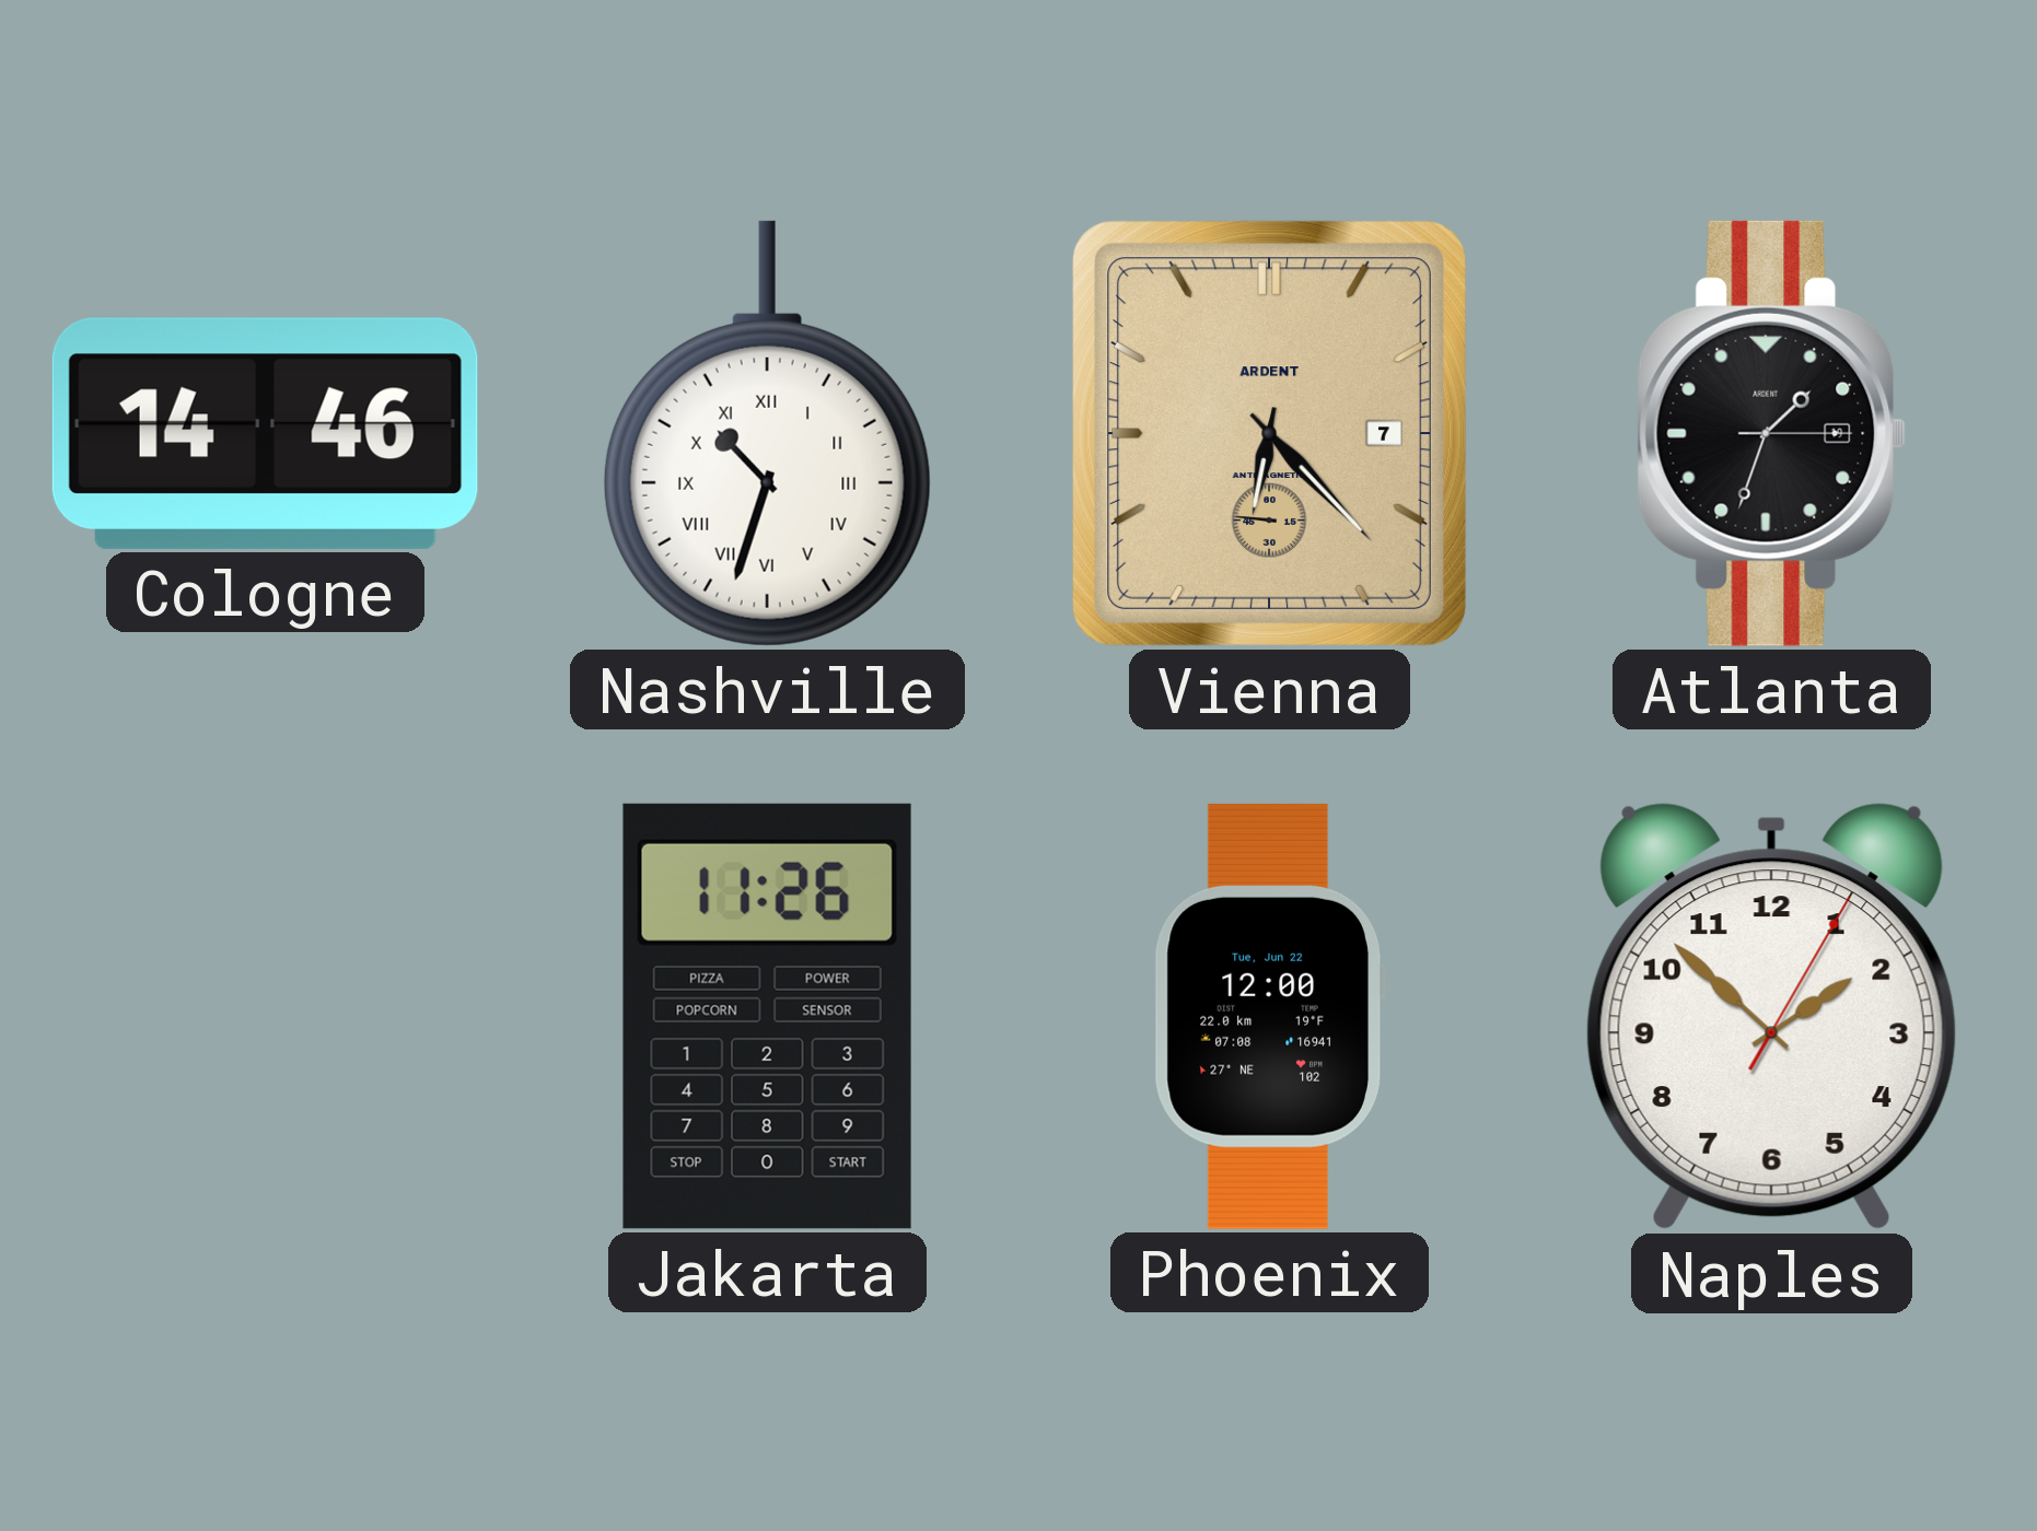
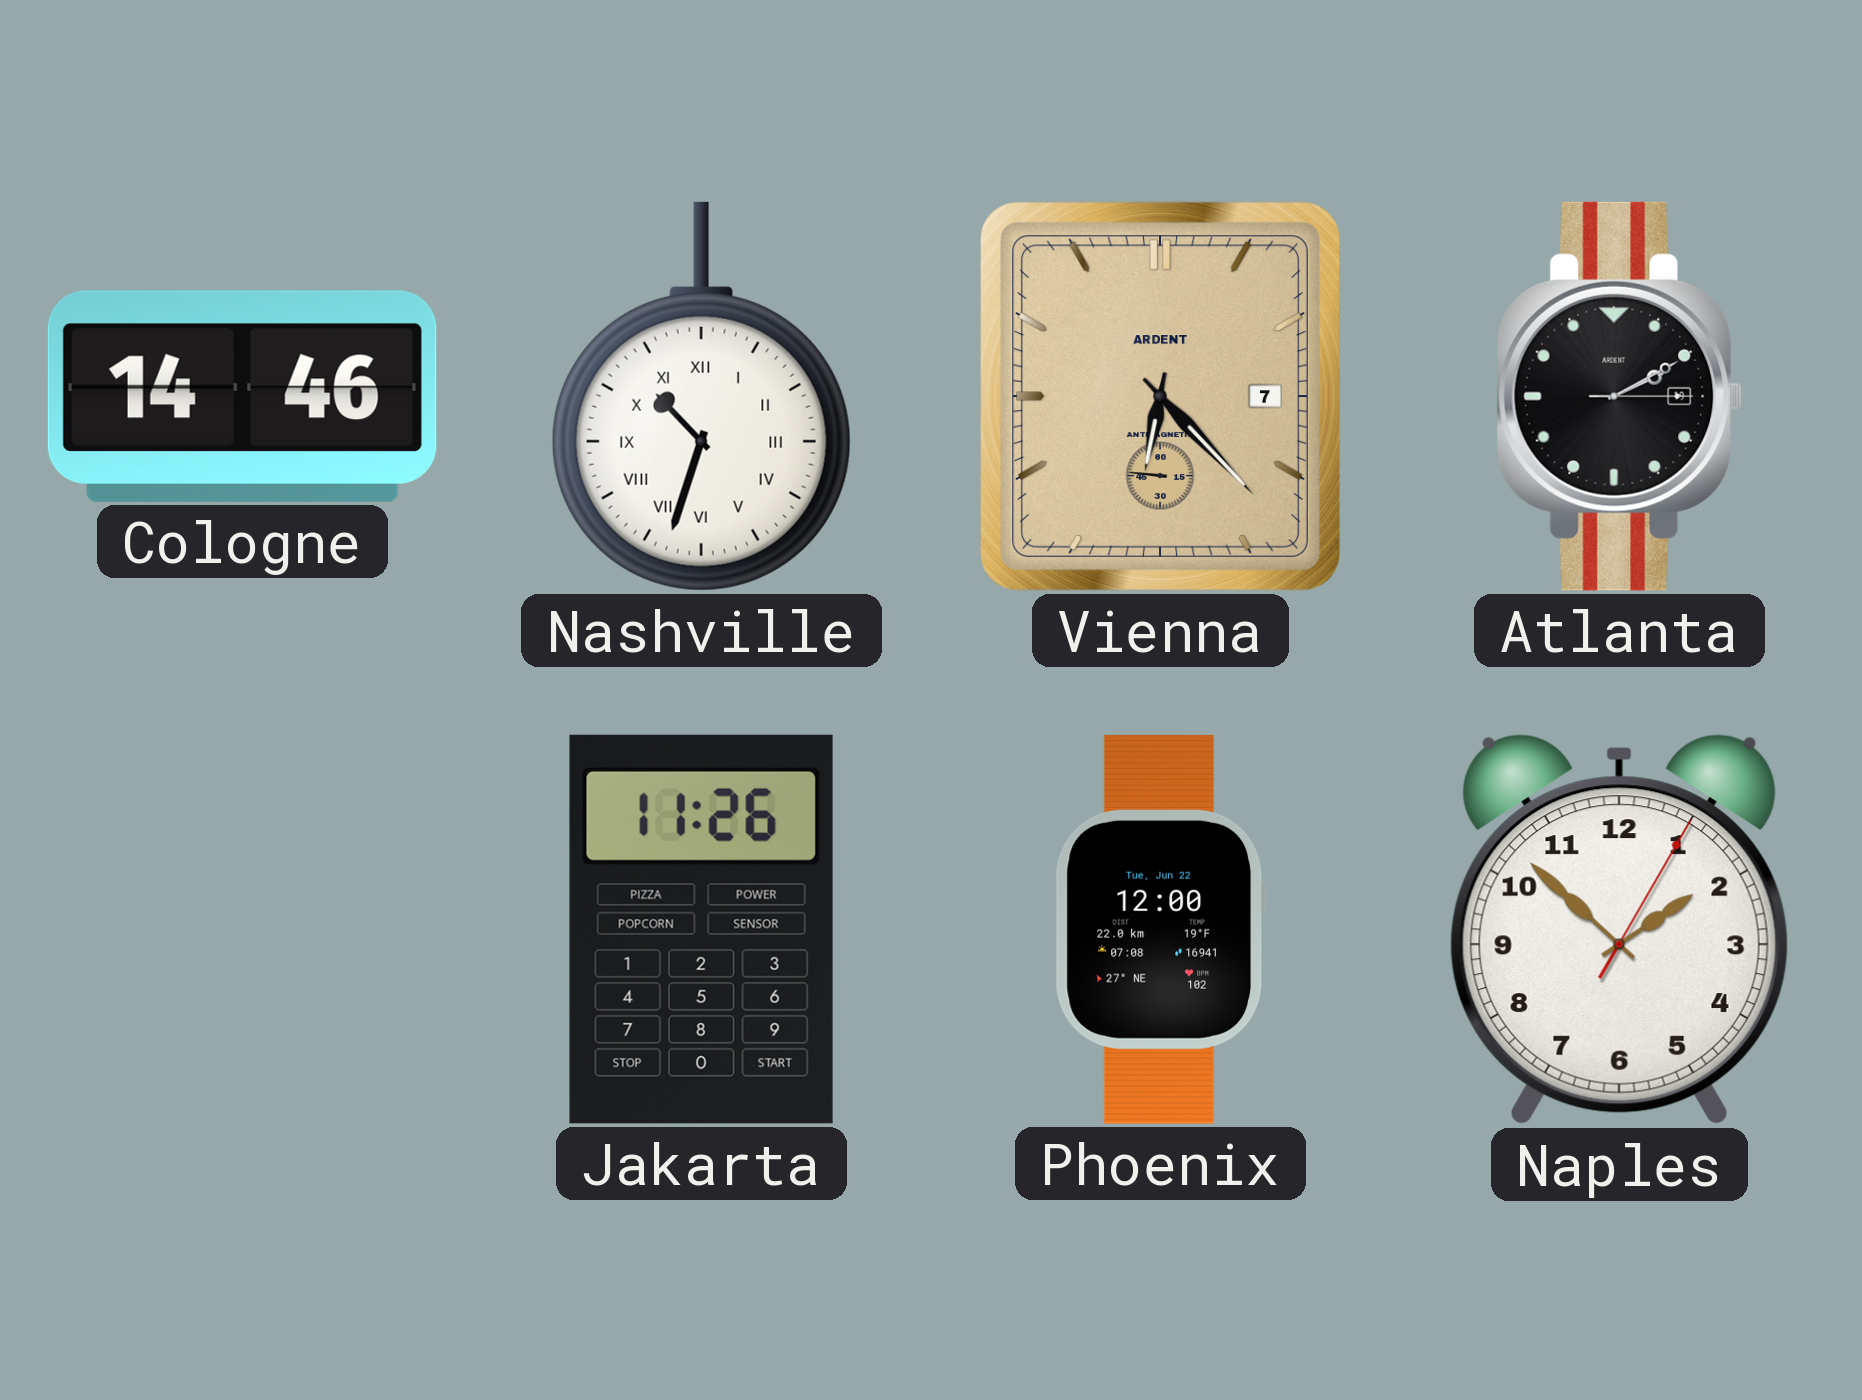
Atlanta: 1:33 -> 2:10 (1620, 396)
